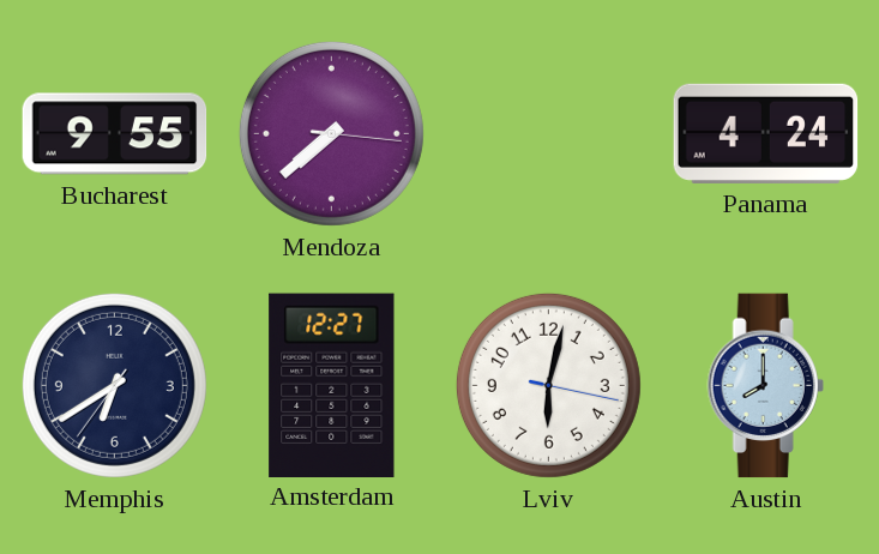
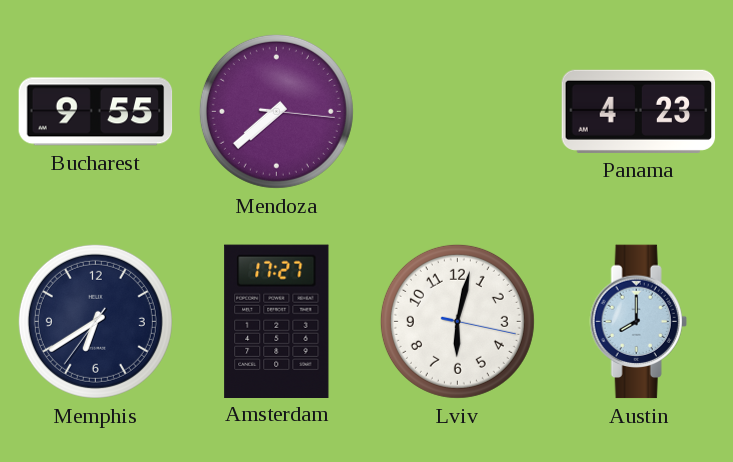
Panama: 4:24 -> 4:23 (639, 111)
Amsterdam: 12:27 -> 17:27 (277, 321)
